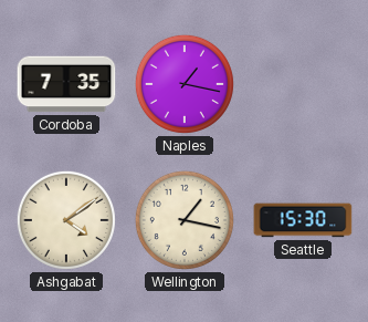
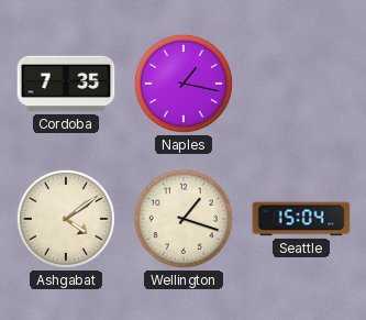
Wellington: 1:17 -> 1:18 (184, 219)
Seattle: 15:30 -> 15:04 (301, 219)
